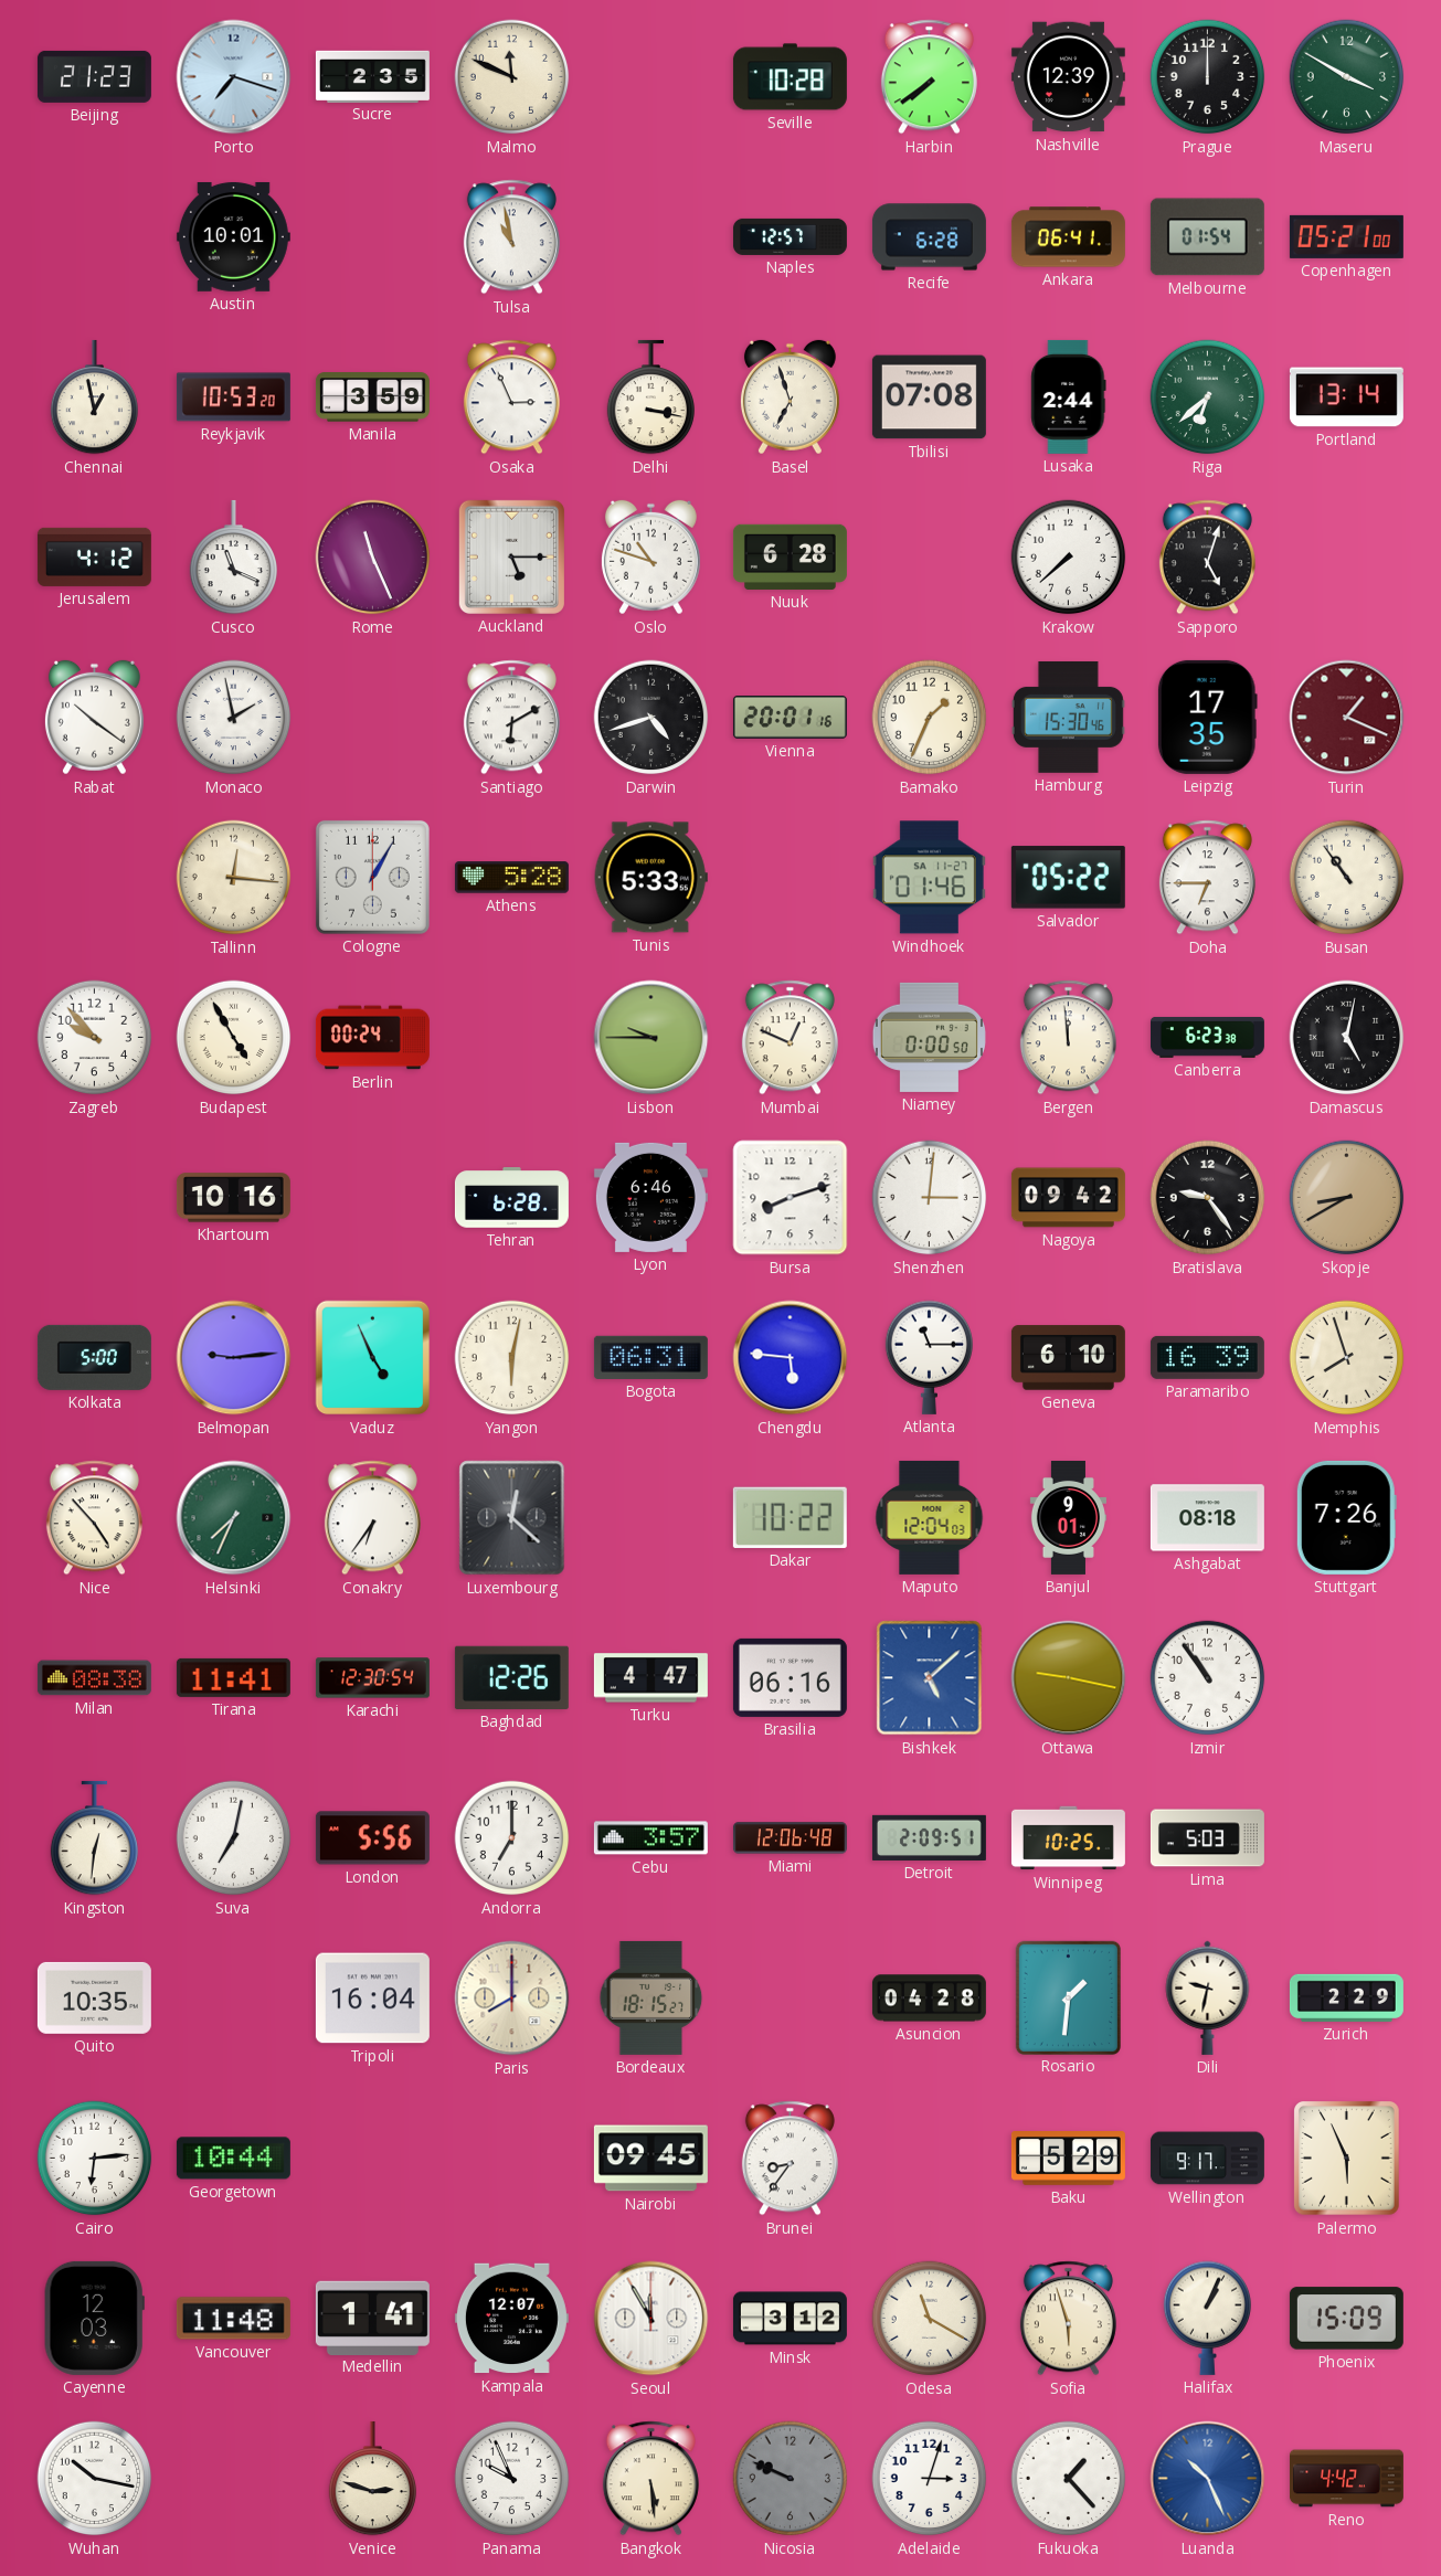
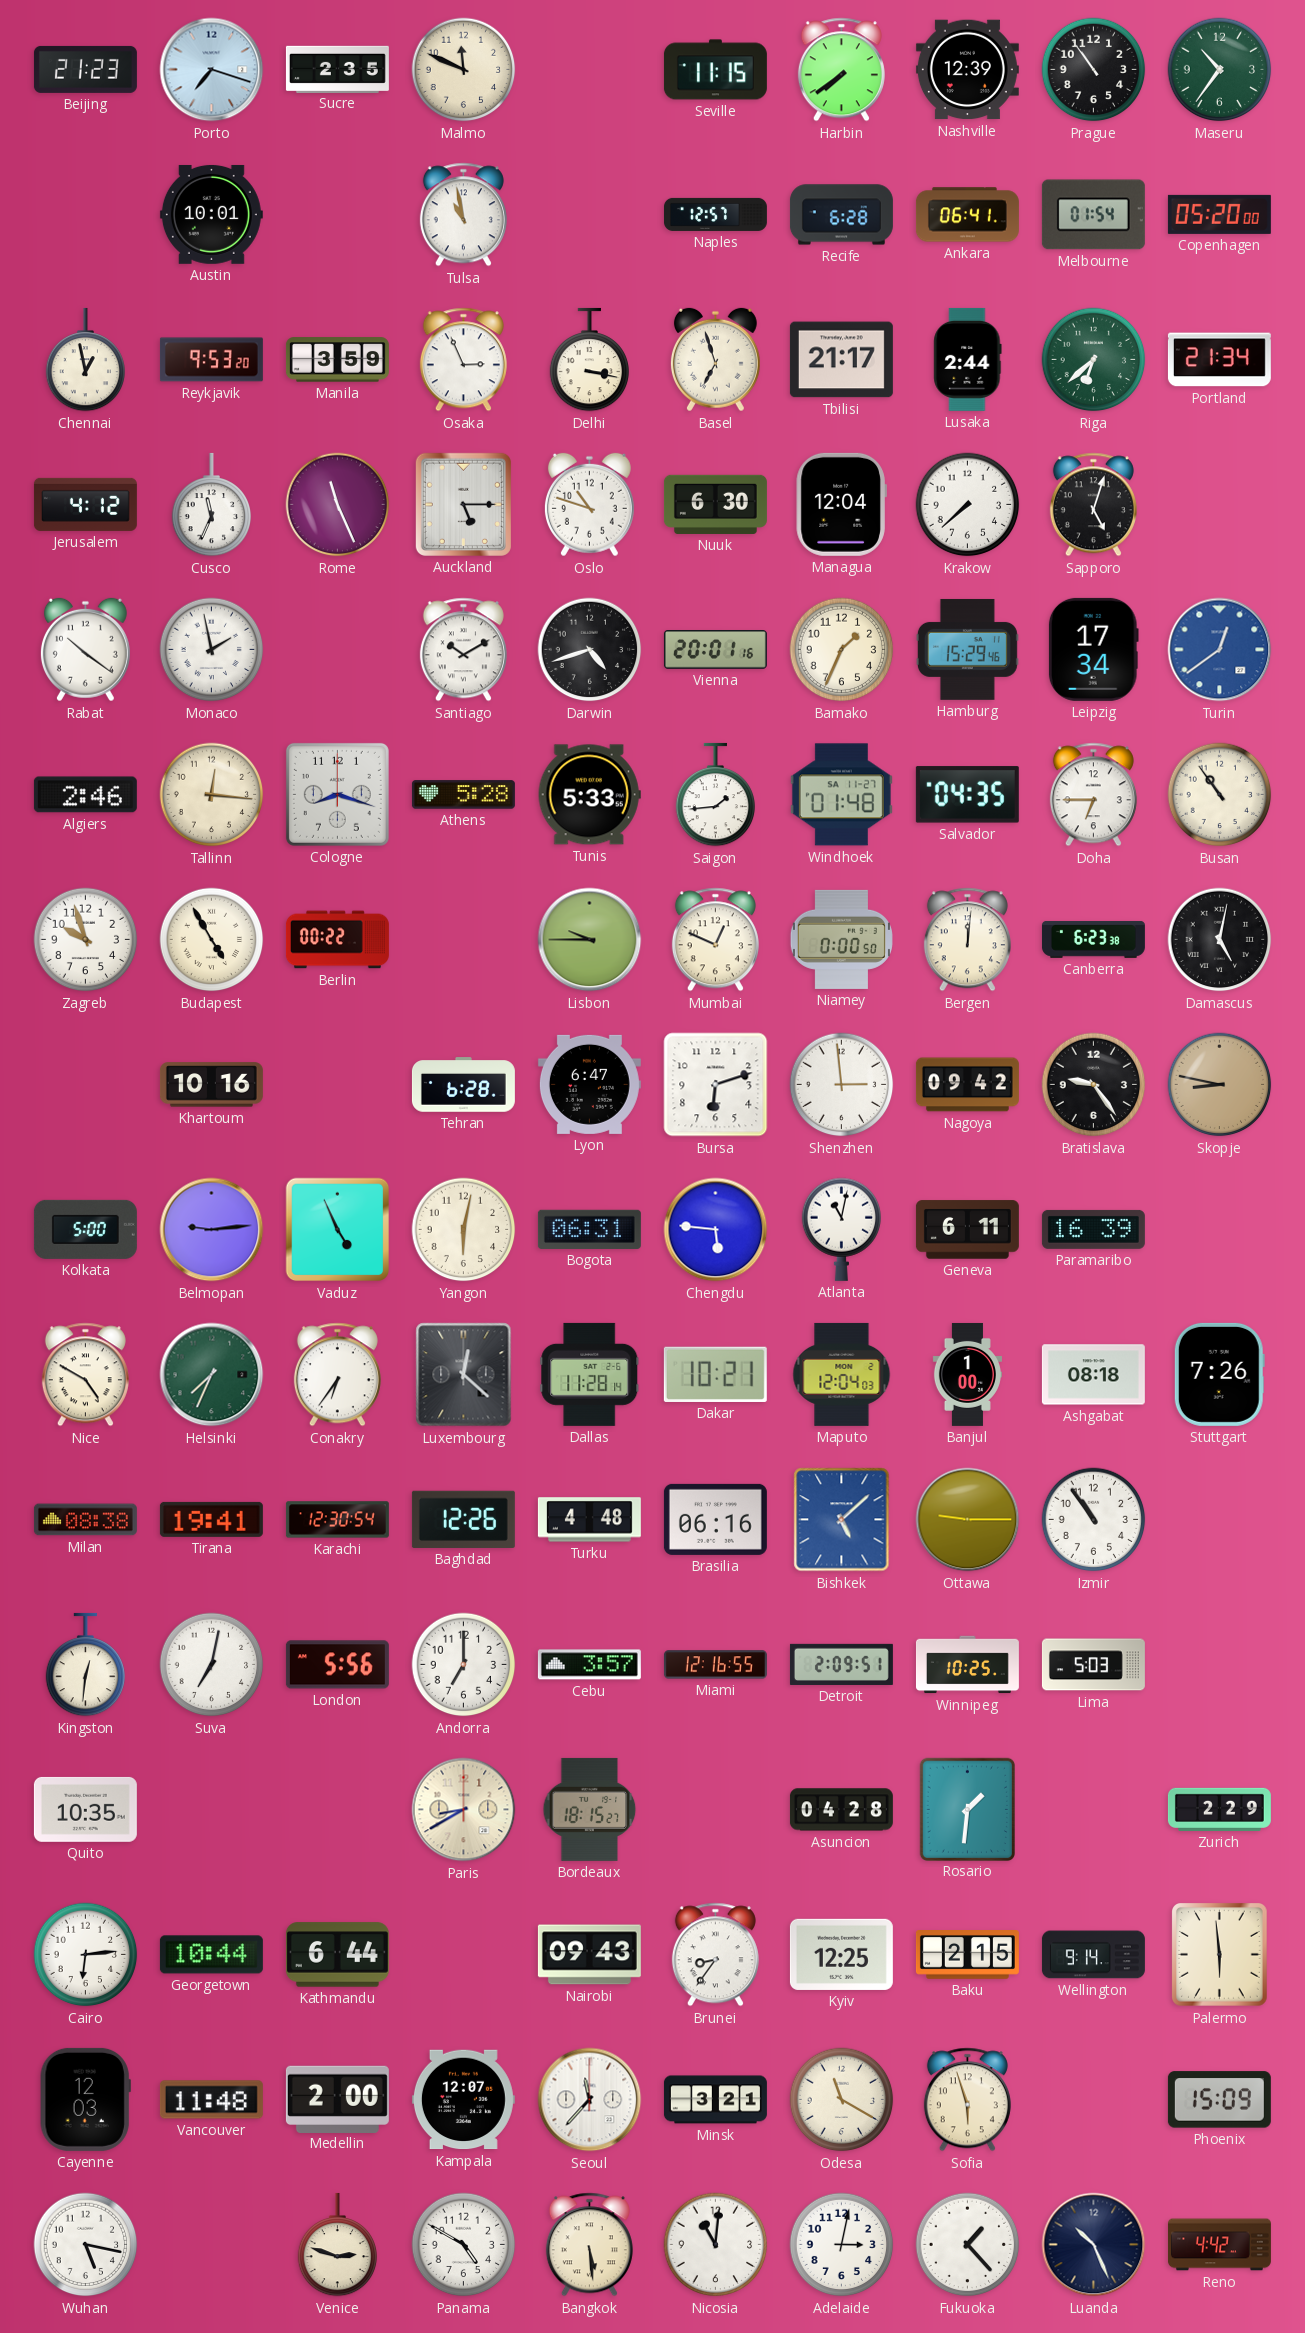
Seville: 10:28 -> 11:15 (715, 70)
Prague: 12:00 -> 10:54 (1094, 70)
Maseru: 3:50 -> 10:36 (1220, 70)
Copenhagen: 05:21 -> 05:20 (1219, 214)
Reykjavik: 10:53 -> 9:53 (211, 360)
Tbilisi: 07:08 -> 21:17 (841, 360)
Portland: 13:14 -> 21:34 (1219, 360)
Cusco: 11:19 -> 11:34 (212, 505)
Nuuk: 6:28 -> 6:30 (715, 504)
Managua: none -> 12:04 (841, 504)
Santiago: 6:10 -> 10:10 (463, 650)
Hamburg: 15:30 -> 15:29 (967, 649)
Leipzig: 17:35 -> 17:34 (1093, 649)
Turin: 1:19 -> 12:39 (1220, 650)
Turin dial: burgundy -> blue (1220, 650)
Algiers: none -> 2:46 (85, 795)
Cologne: 1:05 -> 8:18 (337, 794)
Saigon: none -> 1:44 (716, 795)
Windhoek: 01:46 -> 01:48 (841, 795)
Salvador: 05:22 -> 04:35 (967, 795)
Zagreb: 9:53 -> 9:57 (86, 940)
Berlin: 00:24 -> 00:22 (337, 940)
Bergen: 11:59 -> 12:01 (967, 940)
Lyon: 6:46 -> 6:47 (589, 1084)
Bursa: 8:12 -> 6:12 (716, 1085)
Shenzhen: 3:01 -> 2:59 (842, 1085)
Skopje: 8:40 -> 8:47 (1220, 1085)
Atlanta: 11:15 -> 11:02 (842, 1229)
Geneva: 6:10 -> 6:11 (967, 1230)
Memphis: 7:57 -> none (1347, 1358)
Nice: 4:53 -> 4:50 (85, 1375)
Dallas: none -> 11:28 (590, 1374)
Dakar: 10:22 -> 10:21 (715, 1374)
Banjul: 9:01 -> 1:00 (967, 1374)
Tirana: 11:41 -> 19:41 (211, 1519)
Turku: 4:47 -> 4:48 (589, 1520)
Ottawa: 9:17 -> 9:15 (968, 1520)
Miami: 12:06 -> 12:16 (715, 1665)
Tripoli: 16:04 -> none (372, 1999)
Paris: 8:00 -> 8:40 (464, 1810)
Dili: 9:32 -> none (1208, 1997)
Kathmandu: none -> 6:44 (337, 1955)
Nairobi: 09:45 -> 09:43 (589, 1955)
Kyiv: none -> 12:25 (841, 1954)
Baku: 5:29 -> 2:15 (967, 1955)
Wellington: 9:17 -> 9:14 (1093, 1955)
Palermo: 5:56 -> 5:59 (1220, 1955)
Medellin: 1:41 -> 2:00 (337, 2099)
Seoul: 11:55 -> 11:37 (590, 2100)
Minsk: 3:12 -> 3:21 (715, 2100)
Halifax: 1:04 -> none (1208, 2318)
Wuhan: 10:17 -> 5:17 (86, 2245)
Panama: 9:56 -> 4:50 (464, 2245)
Nicosia: 9:49 -> 11:01 (716, 2245)
Nicosia dial: grey -> white (716, 2245)
Adelaide: 3:03 -> 3:02 (842, 2245)
Luanda dial: blue -> navy (1094, 2245)
